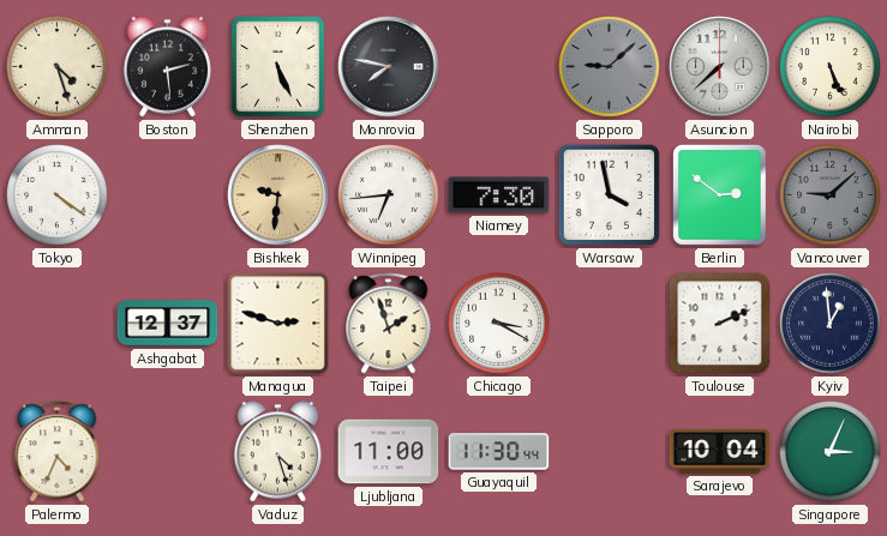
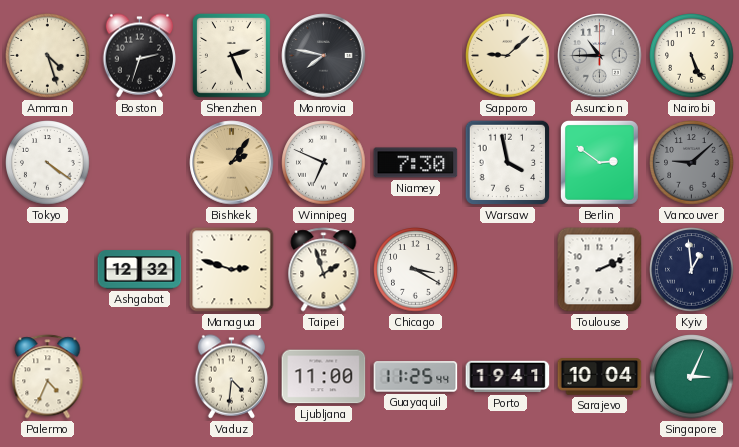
Boston: 2:29 -> 2:33 (140, 56)
Shenzhen: 5:26 -> 2:26 (231, 56)
Sapporo dial: grey -> cream (508, 56)
Asuncion: 7:38 -> 10:45 (600, 56)
Bishkek: 9:31 -> 2:06 (232, 163)
Winnipeg: 6:44 -> 6:49 (324, 163)
Ashgabat: 12:37 -> 12:32 (140, 270)
Vaduz: 4:27 -> 4:31 (232, 377)
Guayaquil: 11:30 -> 11:25 (416, 377)
Porto: none -> 19:41 (508, 377)
